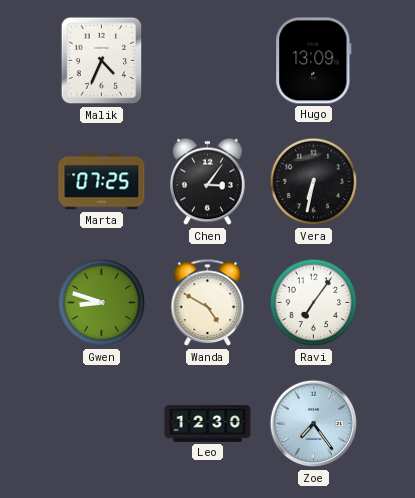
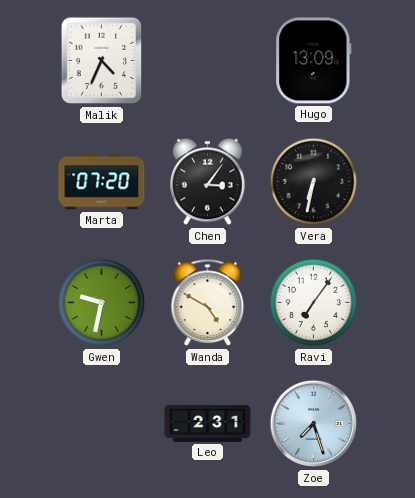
Marta: 07:25 -> 07:20 (102, 182)
Gwen: 8:48 -> 9:32 (102, 303)
Leo: 12:30 -> 2:31 (208, 424)
Zoe: 7:24 -> 7:27 (314, 424)
